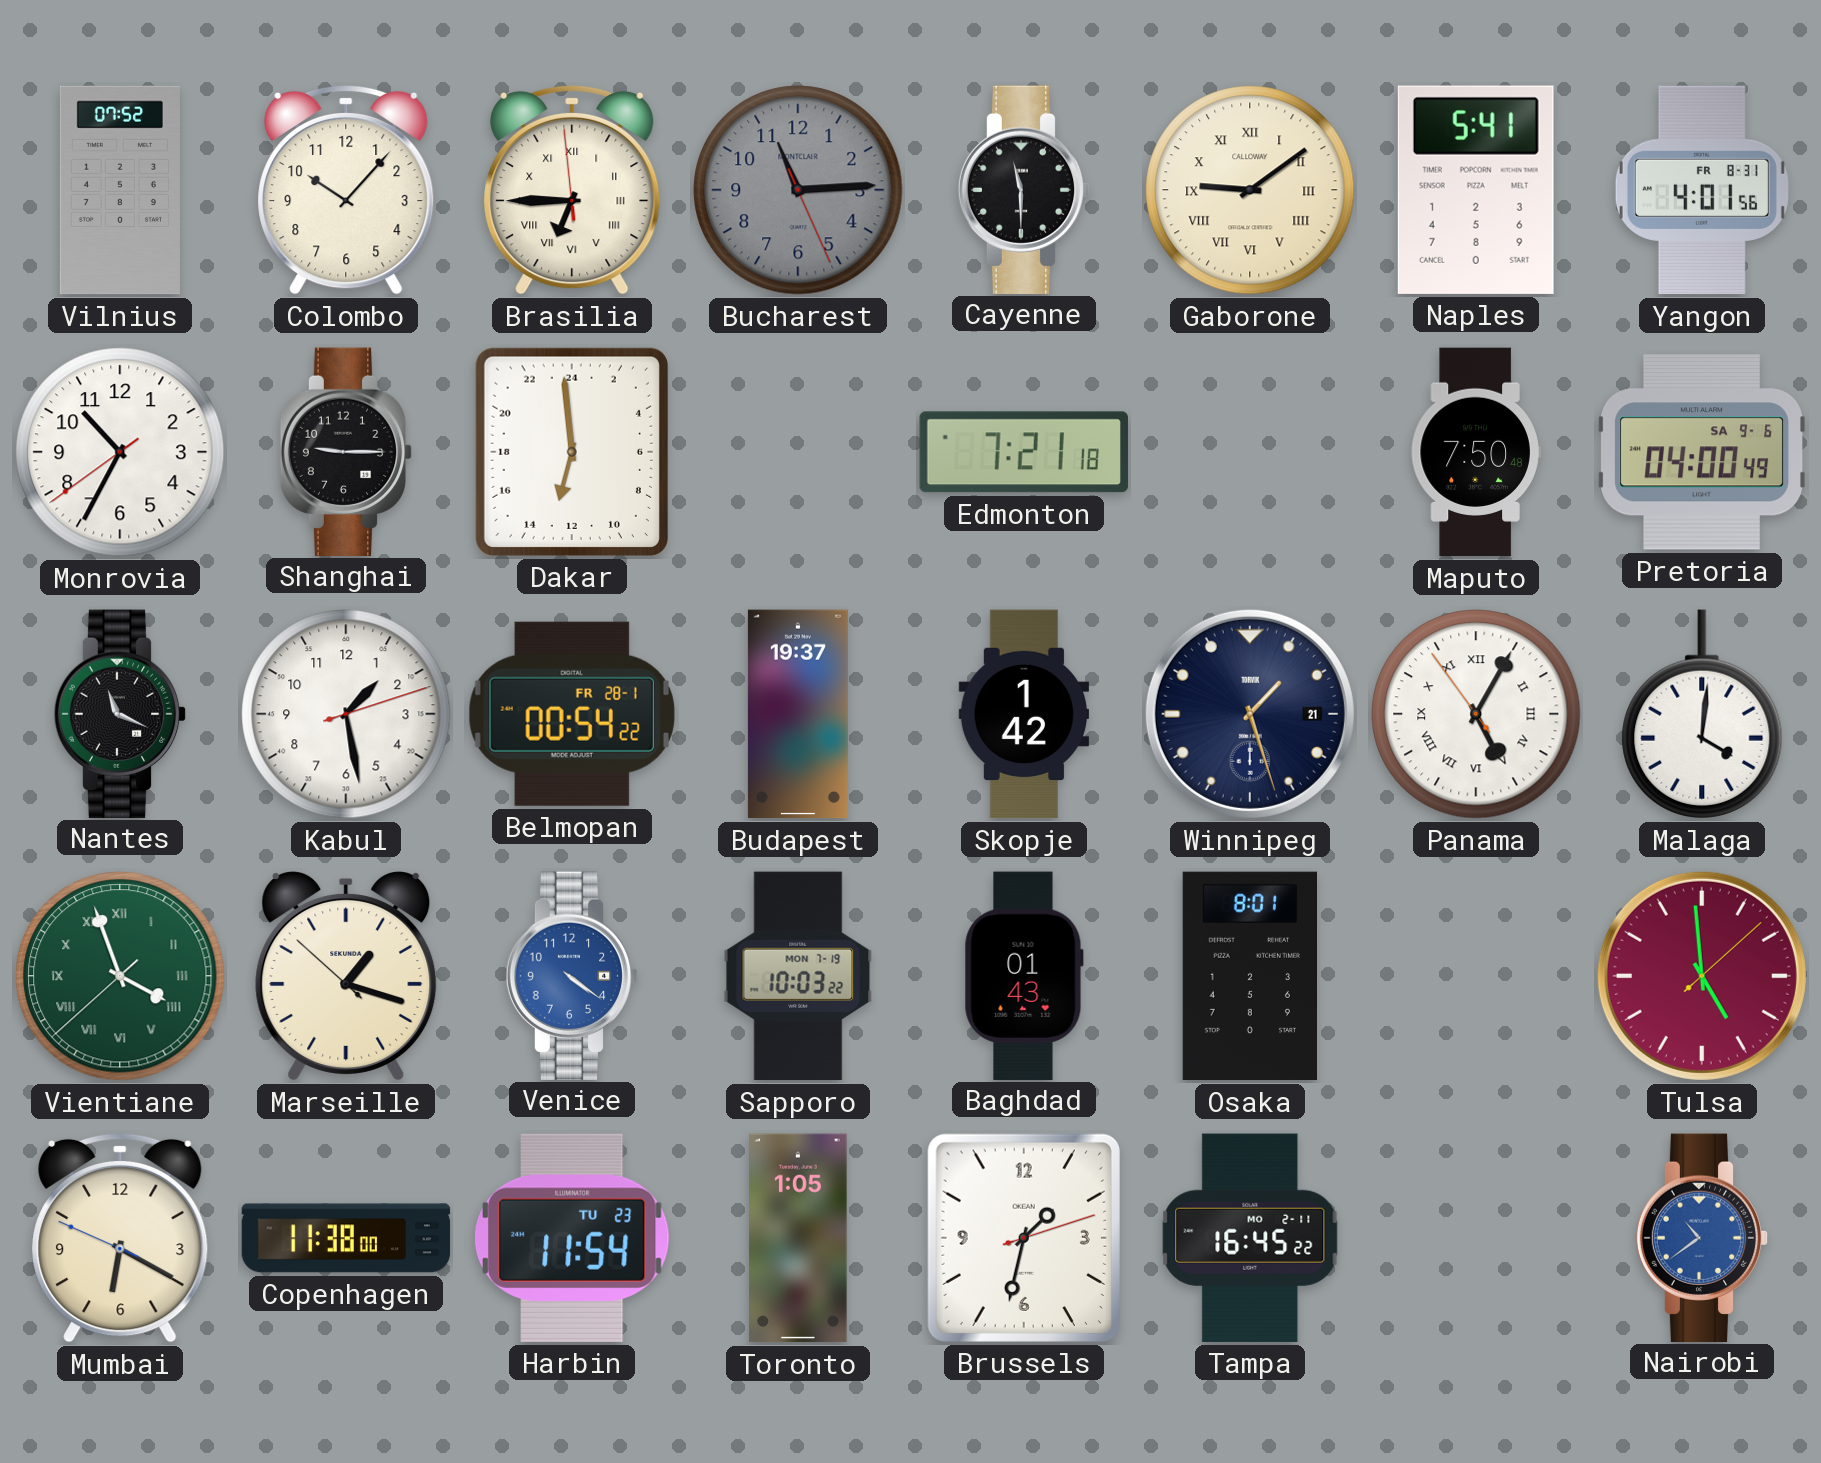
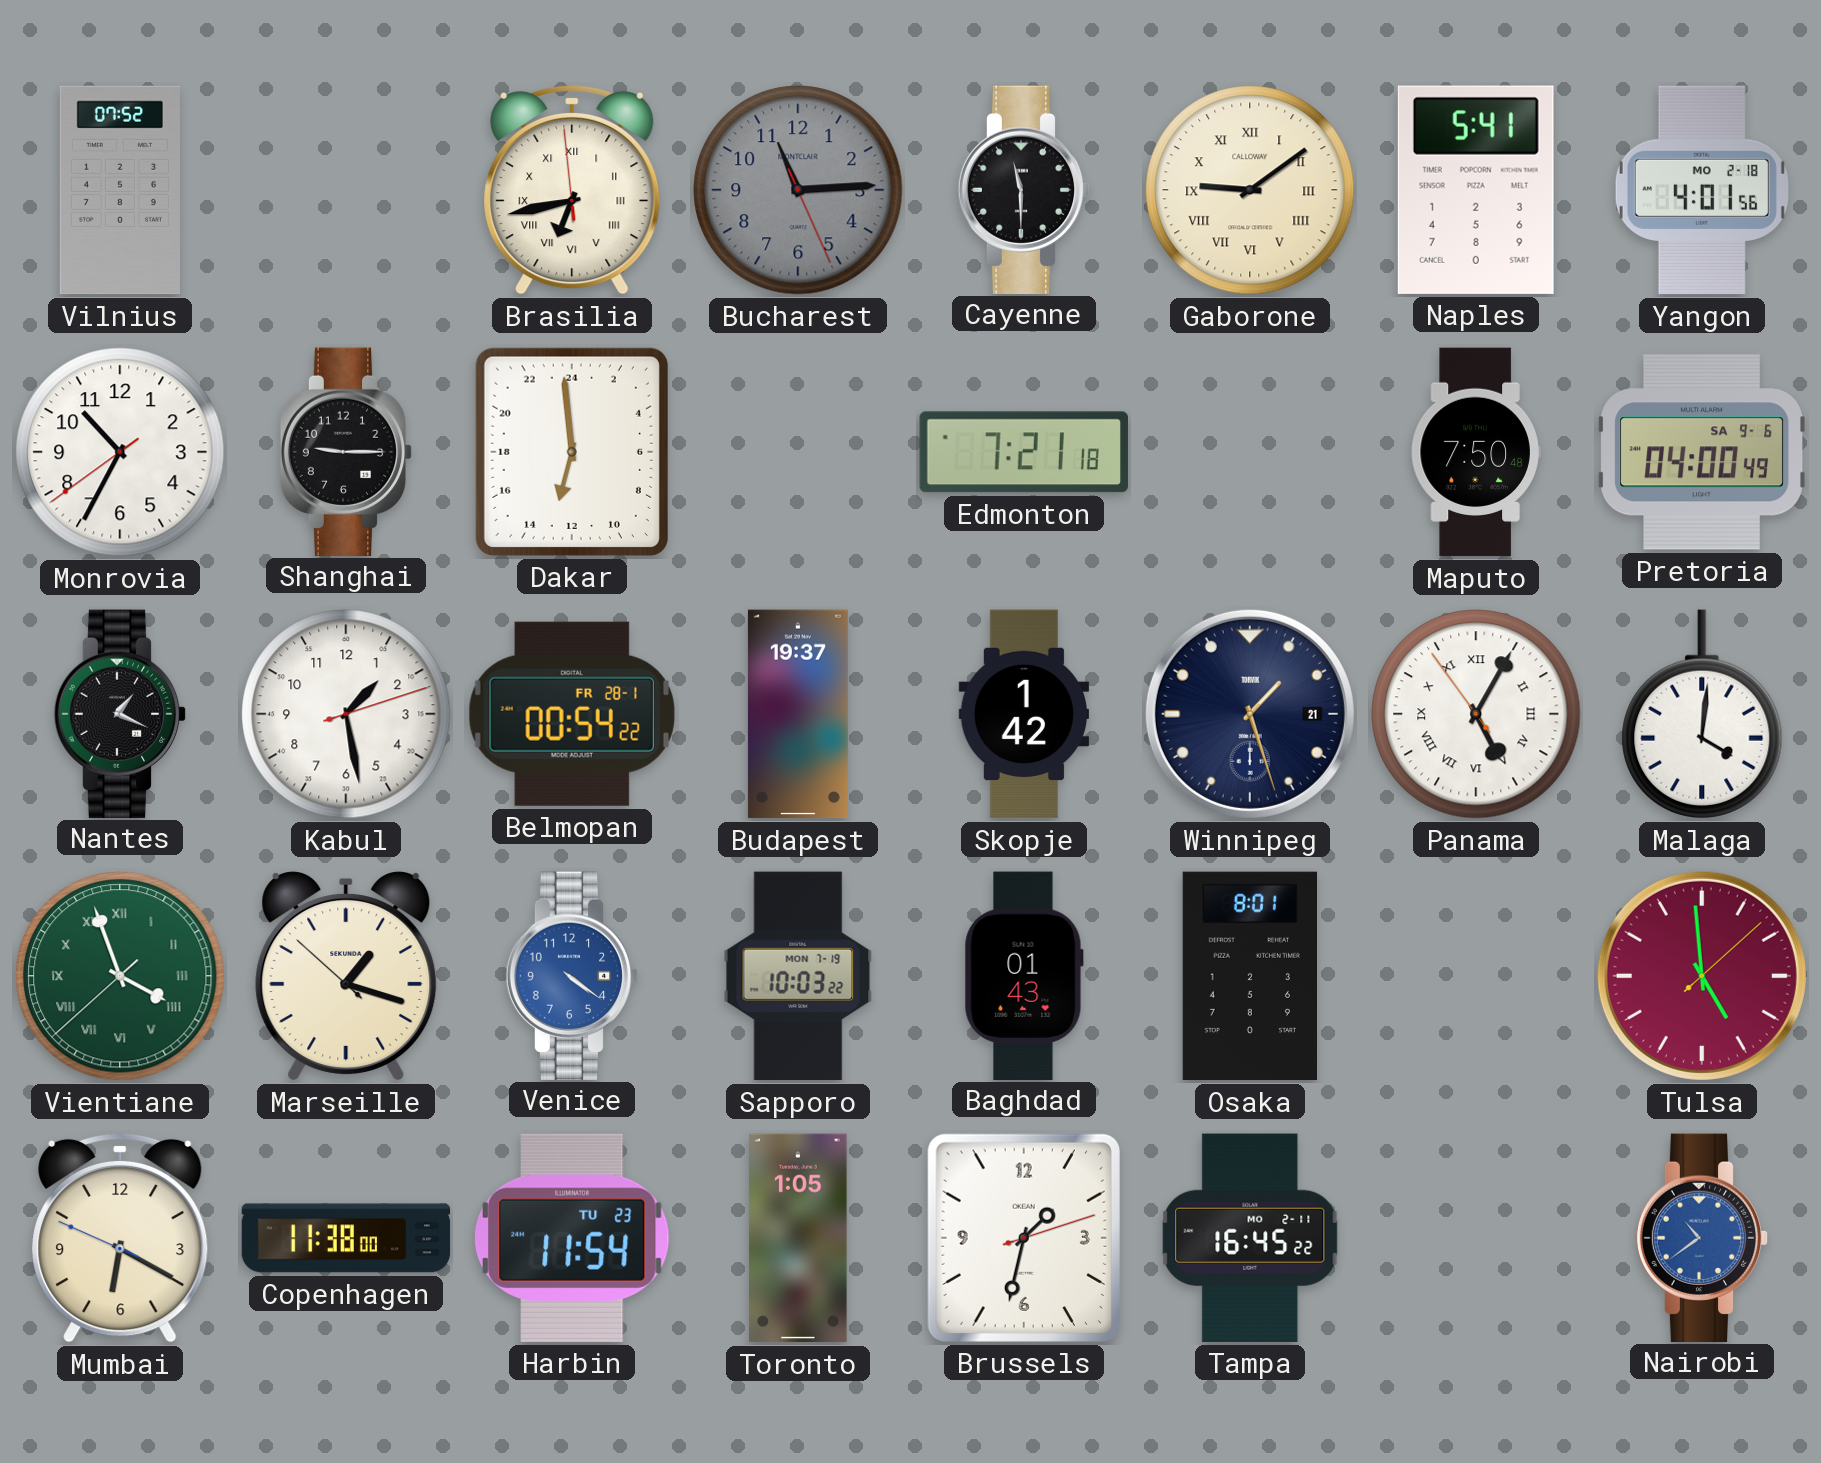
Colombo: 10:07 -> none (346, 190)
Brasilia: 6:44 -> 6:42 (572, 190)
Yangon date: FR 8-31 -> MO 2-18 (1702, 190)
Nantes: 11:19 -> 1:19 (120, 713)
